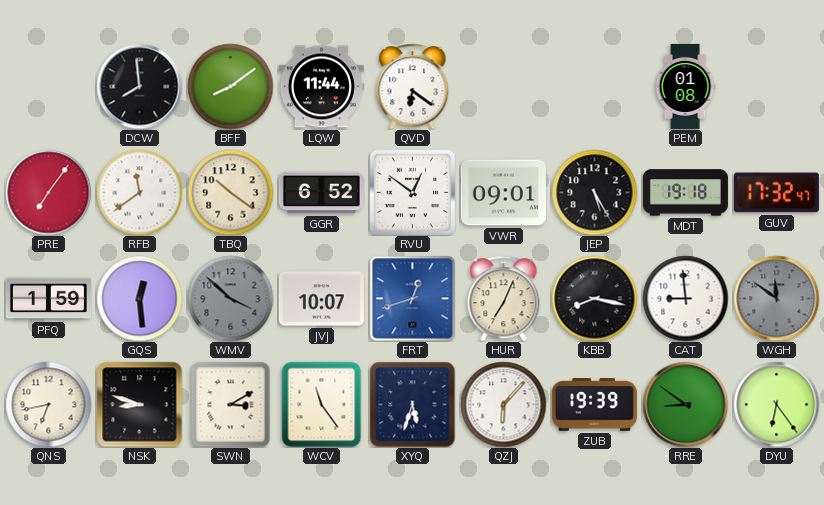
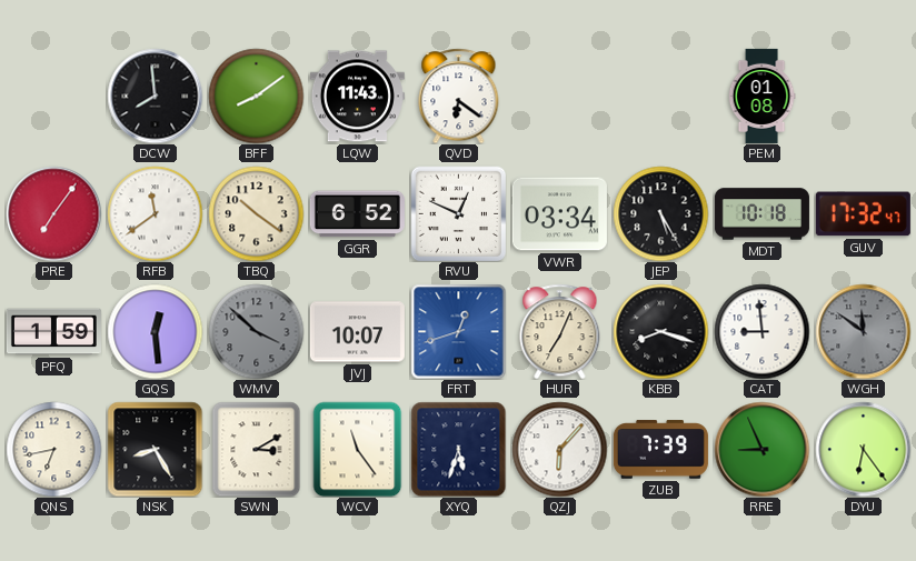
LQW: 11:44 -> 11:43 (357, 97)
RVU: 12:51 -> 12:49 (458, 213)
VWR: 09:01 -> 03:34 (559, 214)
MDT: 19:18 -> 10:18 (761, 214)
KBB: 8:17 -> 8:18 (660, 331)
NSK: 8:48 -> 8:25 (155, 449)
ZUB: 19:39 -> 7:39 (660, 450)
RRE: 8:51 -> 8:56 (761, 449)
